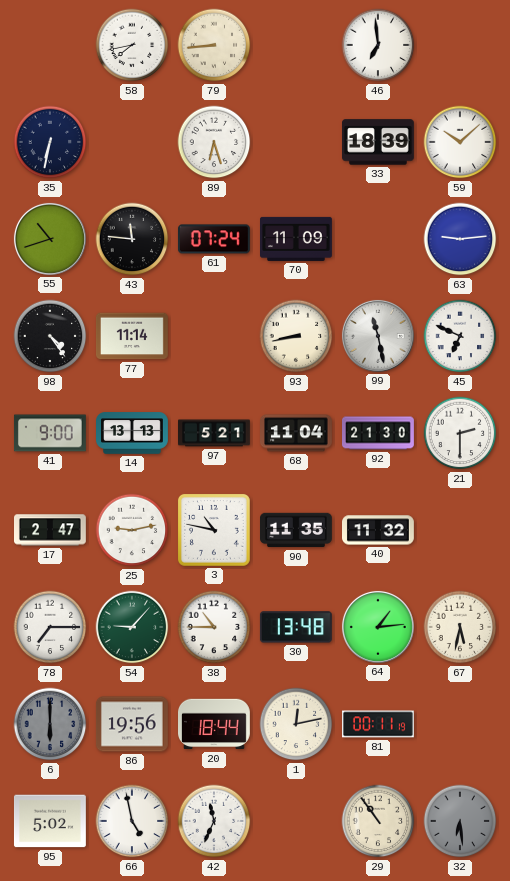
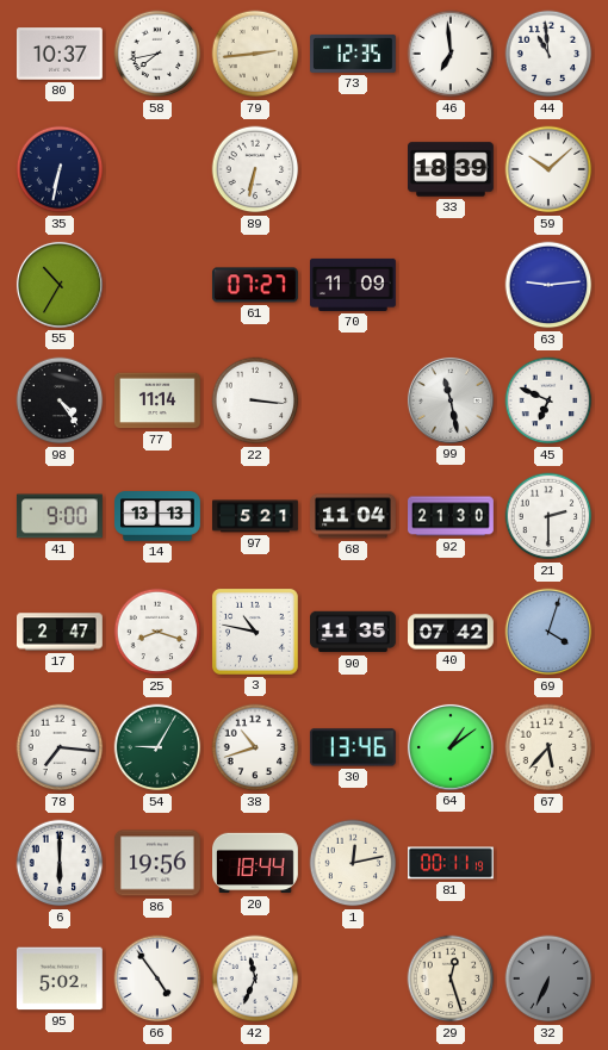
80: none -> 10:37 (60, 54)
79: 8:44 -> 2:44 (255, 54)
73: none -> 12:35 (354, 54)
44: none -> 10:59 (548, 54)
89: 6:27 -> 6:32 (255, 169)
55: 10:42 -> 10:35 (60, 285)
43: 11:46 -> none (132, 239)
61: 07:24 -> 07:27 (255, 285)
22: none -> 3:16 (255, 400)
93: 8:43 -> none (296, 336)
25: 9:13 -> 8:18 (157, 632)
40: 11:32 -> 07:42 (452, 632)
69: none -> 4:03 (548, 632)
78: 7:15 -> 7:16 (60, 747)
54: 9:07 -> 9:05 (157, 747)
38: 10:45 -> 10:42 (255, 747)
30: 13:48 -> 13:46 (353, 747)
64: 1:14 -> 1:09 (451, 747)
67: 5:32 -> 5:37 (548, 747)
6 dial: grey -> white (60, 863)
66: 4:58 -> 4:54 (157, 978)
29: 10:54 -> 12:27 (451, 978)
32: 6:29 -> 6:34 (548, 978)
